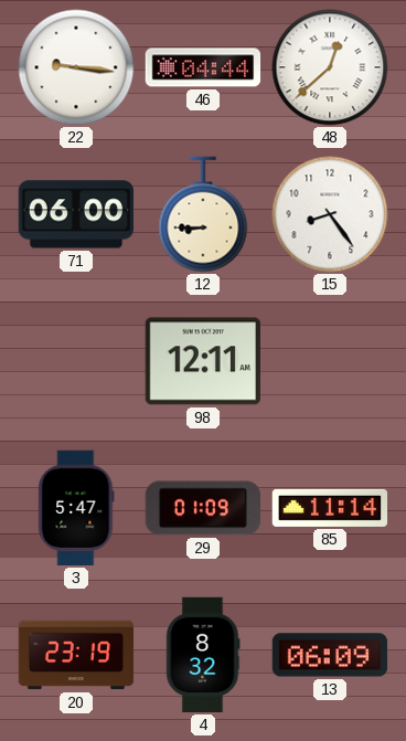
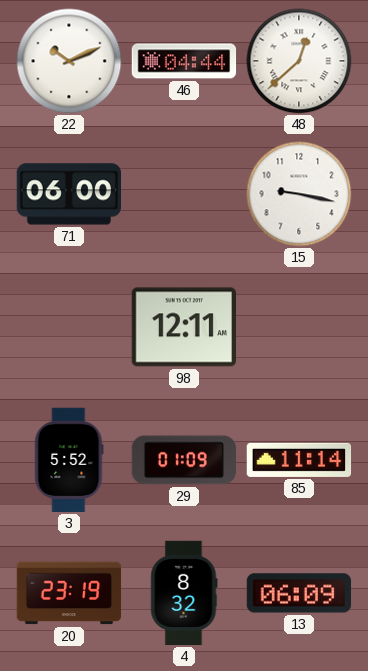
22: 9:16 -> 10:11 (69, 61)
12: 8:45 -> none (203, 214)
15: 8:24 -> 9:17 (299, 194)
3: 5:47 -> 5:52 (69, 460)
